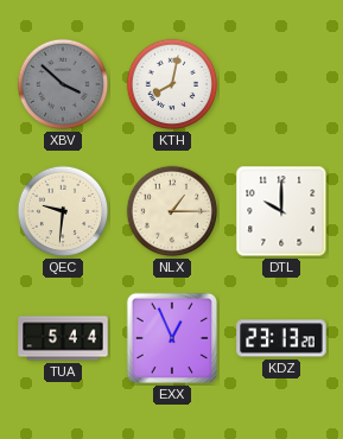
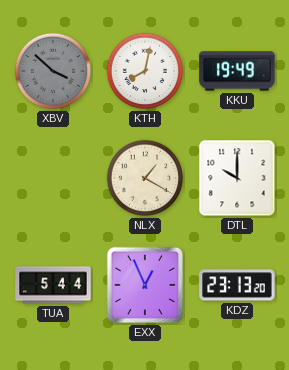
KKU: none -> 19:49 (237, 71)
QEC: 9:31 -> none (63, 211)
NLX: 1:15 -> 1:20 (145, 178)
